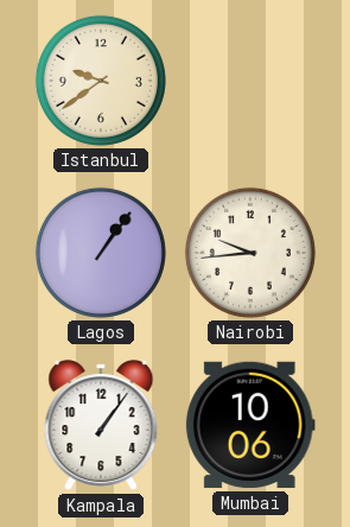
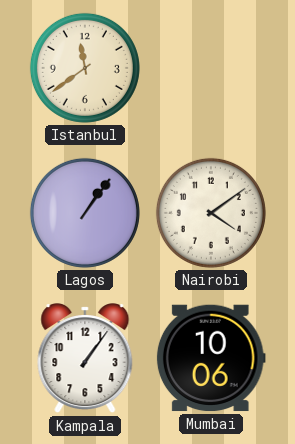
Istanbul: 9:39 -> 11:39 (85, 68)
Nairobi: 9:44 -> 4:09 (211, 213)
